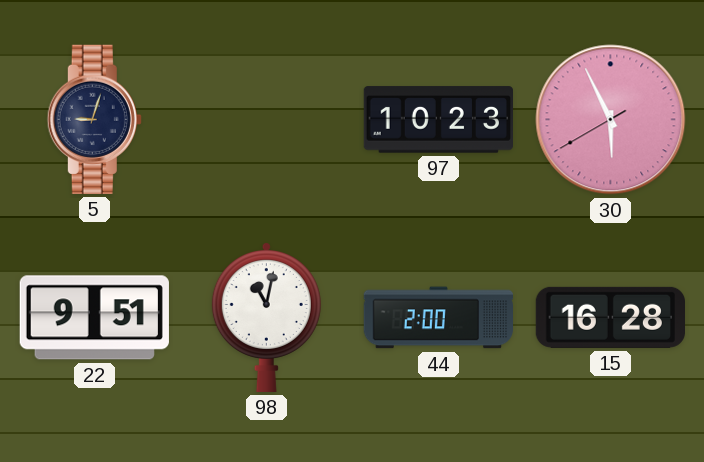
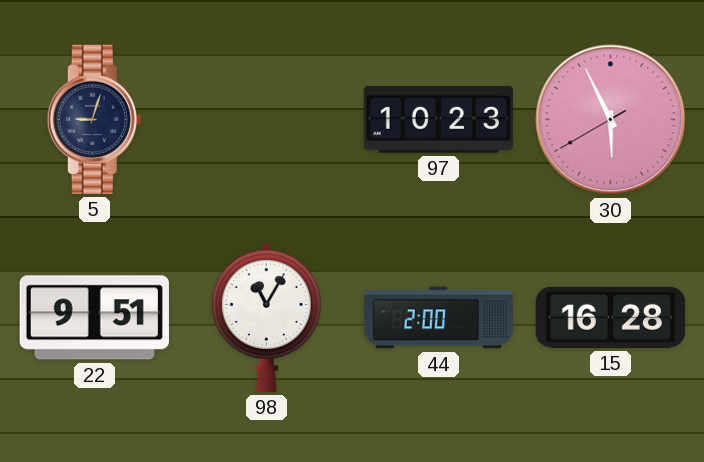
98: 11:02 -> 11:05 (266, 317)
